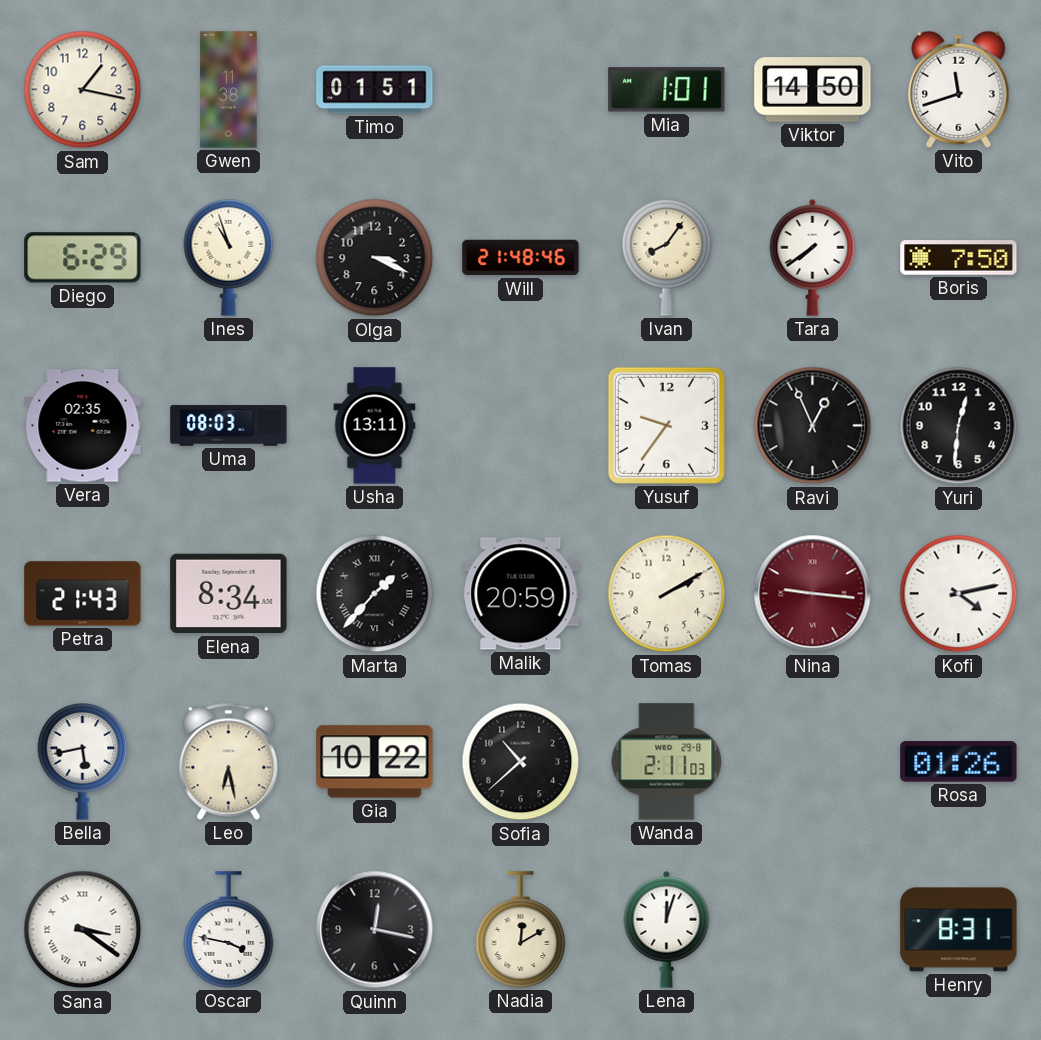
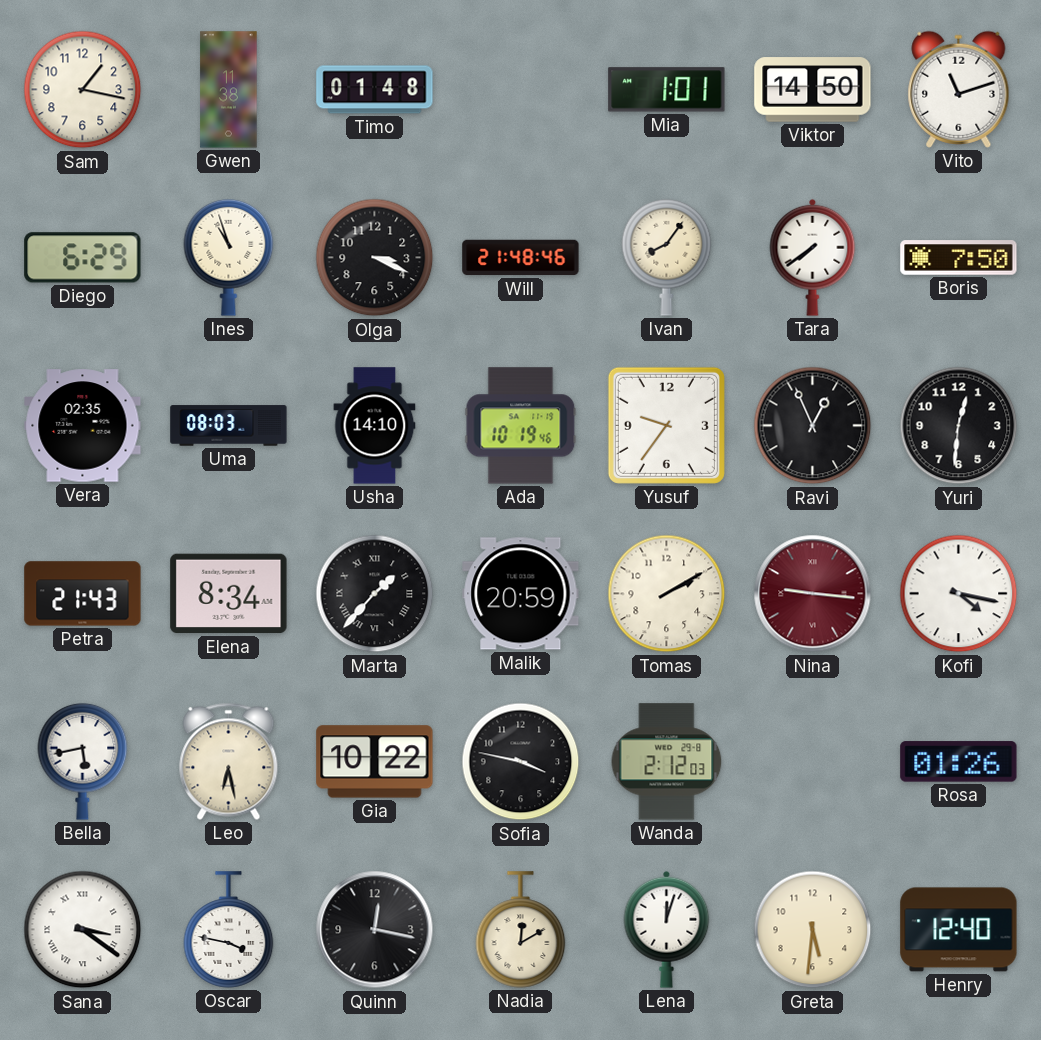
Timo: 01:51 -> 01:48 (375, 90)
Vito: 11:42 -> 11:12 (959, 89)
Usha: 13:11 -> 14:10 (375, 426)
Ada: none -> 10:19 (521, 426)
Kofi: 4:13 -> 4:17 (959, 594)
Sofia: 10:38 -> 3:47 (521, 762)
Wanda: 2:11 -> 2:12 (667, 762)
Greta: none -> 5:31 (813, 930)
Henry: 8:31 -> 12:40 (959, 930)
